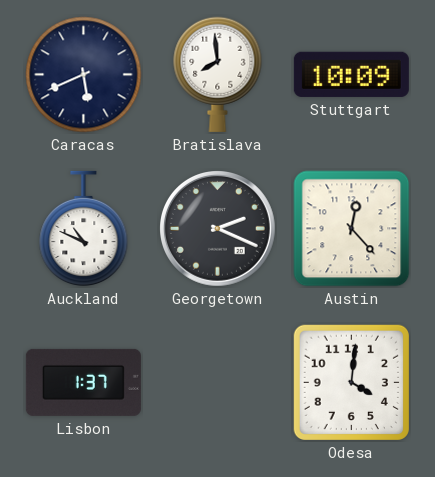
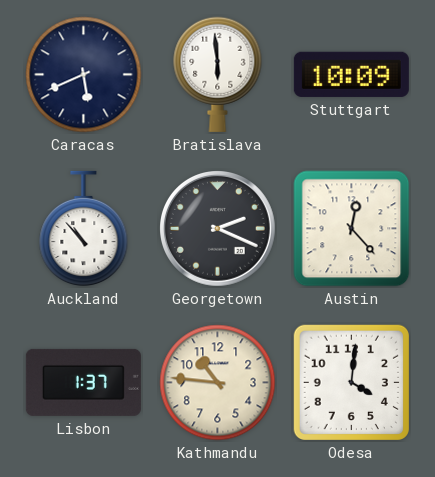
Bratislava: 7:59 -> 5:59 (218, 74)
Auckland: 10:49 -> 10:53 (84, 229)
Kathmandu: none -> 10:46 (218, 383)
